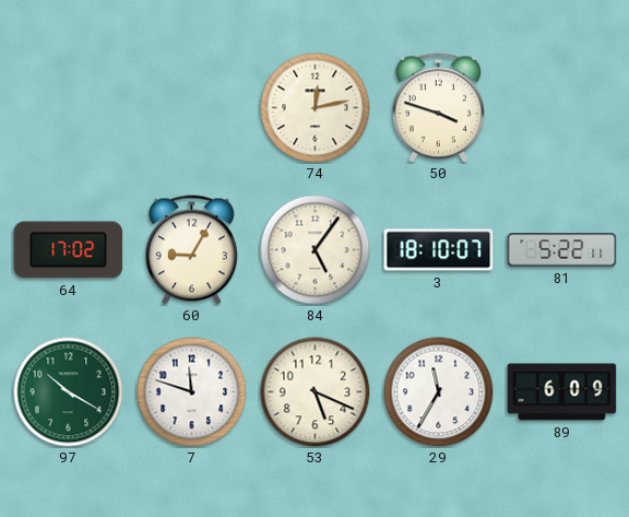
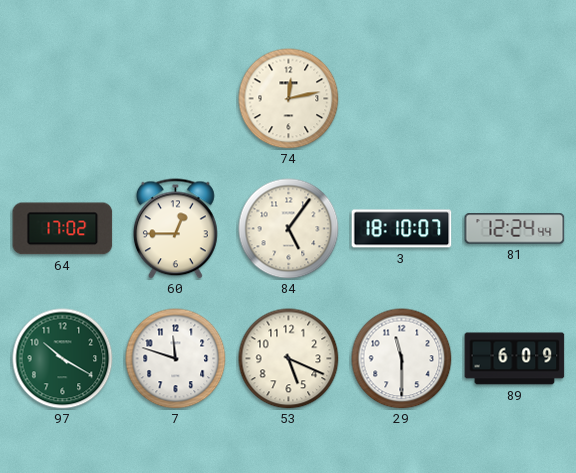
50: 3:48 -> none (438, 108)
60: 9:05 -> 12:45 (175, 229)
81: 5:22 -> 12:24 (515, 229)
29: 11:35 -> 11:30 (402, 359)
